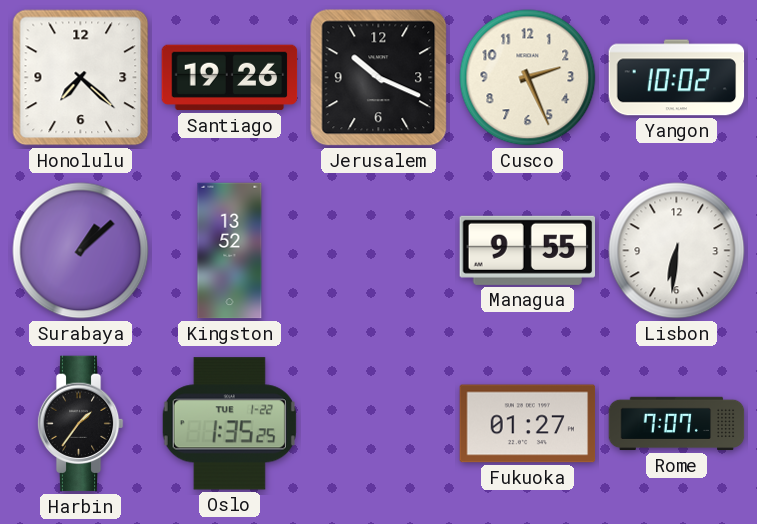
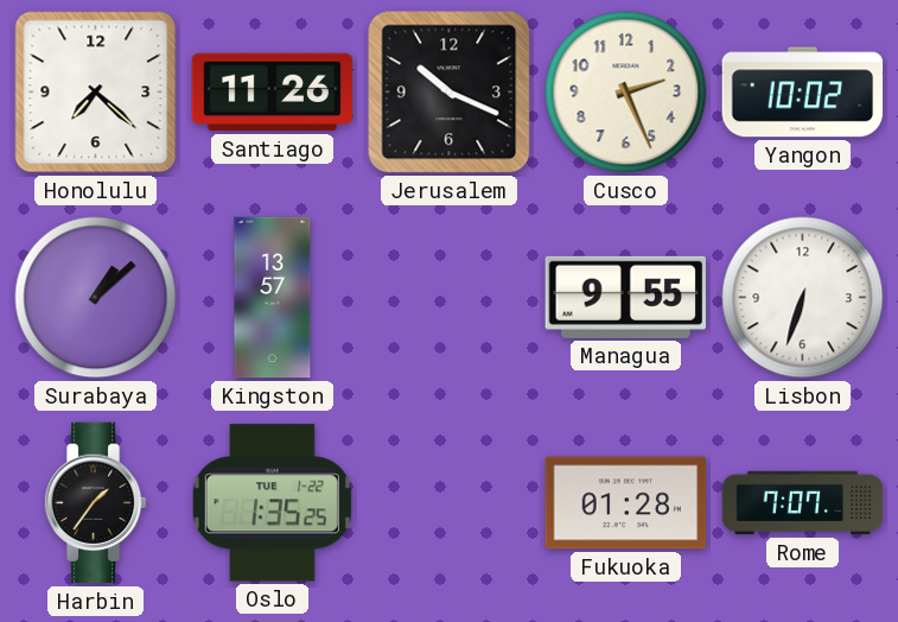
Santiago: 19:26 -> 11:26 (273, 93)
Kingston: 13:52 -> 13:57 (273, 298)
Lisbon: 6:31 -> 6:33 (803, 298)
Fukuoka: 01:27 -> 01:28 (626, 503)
